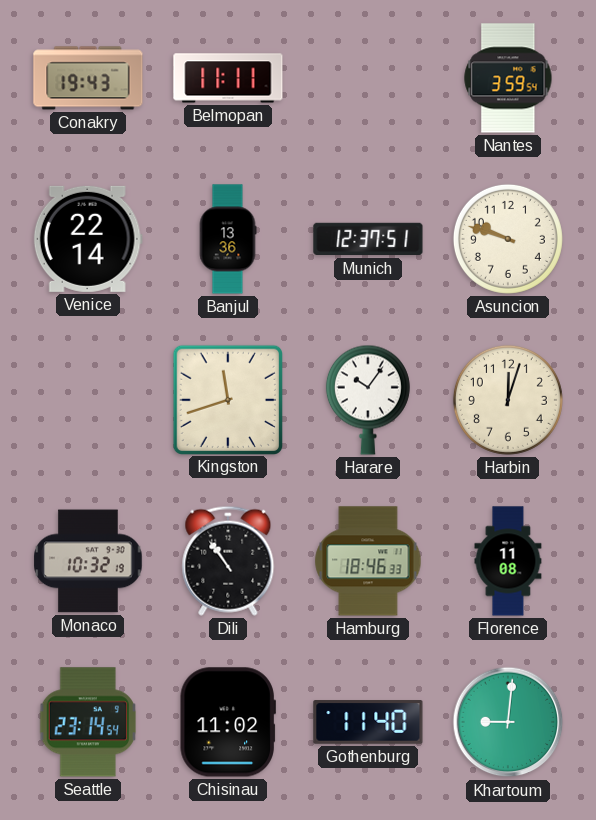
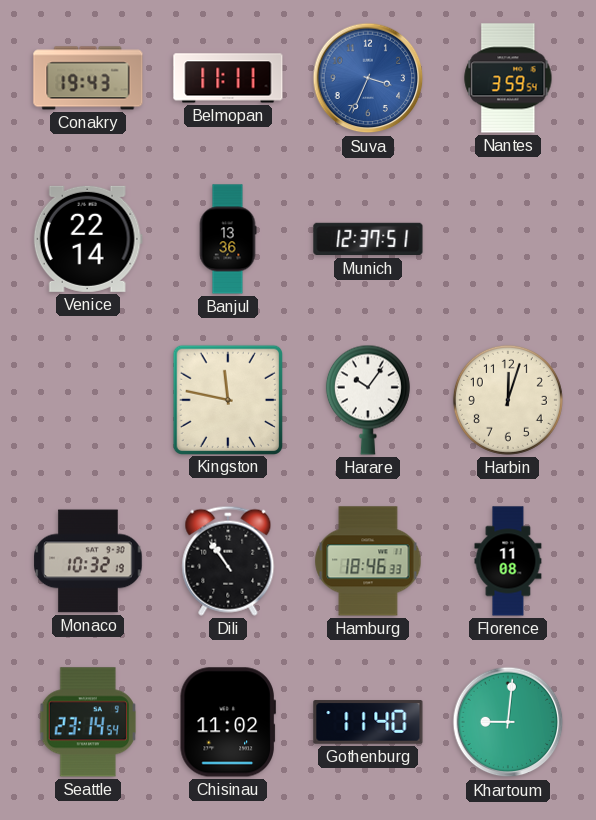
Suva: none -> 3:34 (368, 78)
Asuncion: 9:48 -> none (508, 239)
Kingston: 11:42 -> 11:47 (227, 399)
